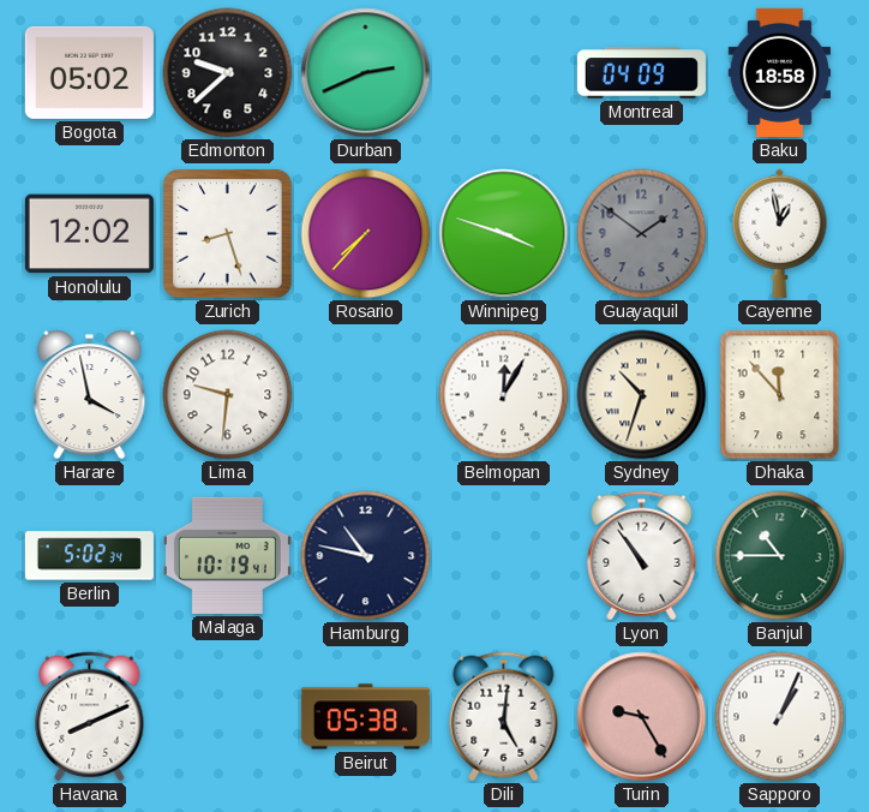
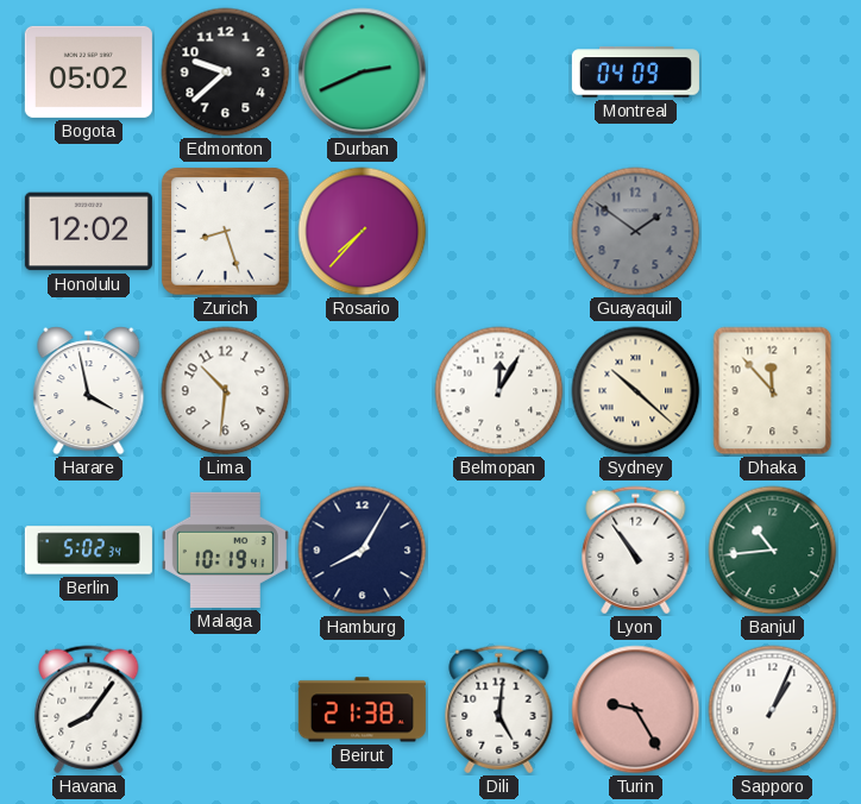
Baku: 18:58 -> none (780, 72)
Winnipeg: 3:48 -> none (504, 234)
Cayenne: 12:58 -> none (780, 233)
Lima: 9:31 -> 10:31 (226, 391)
Sydney: 10:33 -> 10:22 (636, 391)
Hamburg: 10:47 -> 8:05 (363, 551)
Banjul: 10:45 -> 10:44 (773, 551)
Havana: 8:11 -> 8:06 (89, 710)
Beirut: 05:38 -> 21:38 (362, 710)
